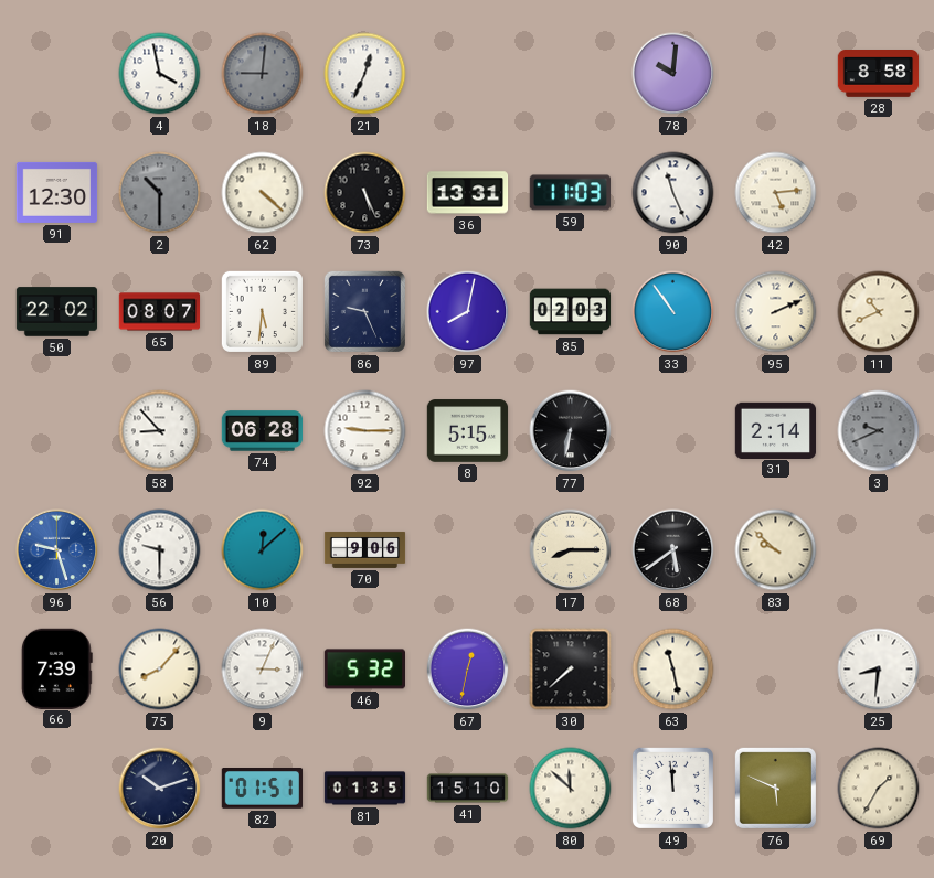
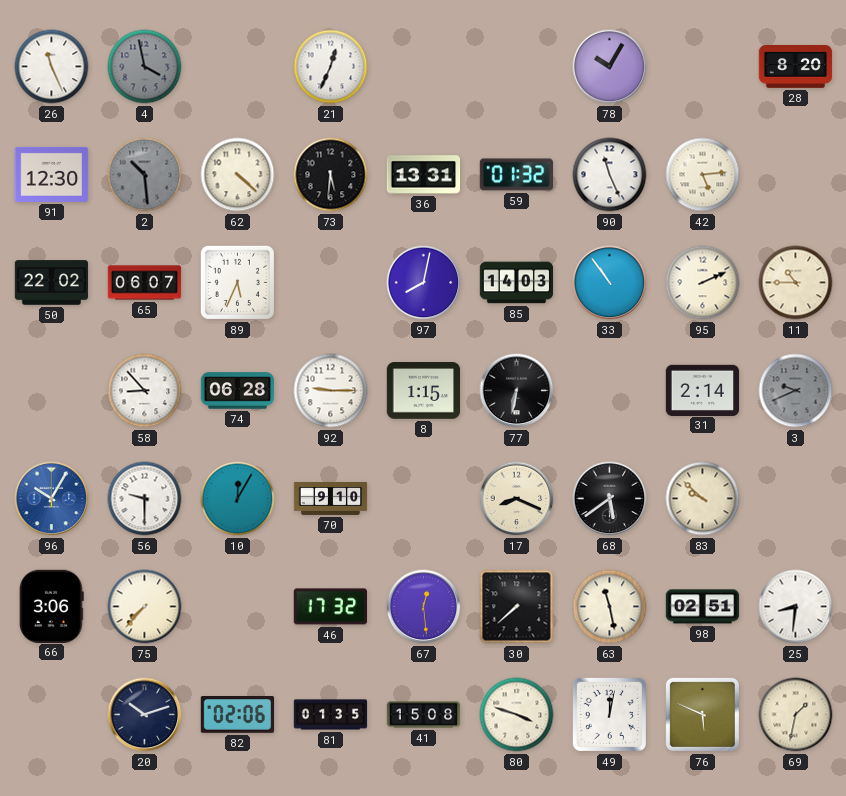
26: none -> 11:26 (52, 67)
4 dial: white -> grey (145, 67)
18: 9:01 -> none (263, 74)
78: 10:01 -> 10:05 (610, 67)
28: 8:58 -> 8:20 (796, 67)
2: 10:30 -> 10:29 (145, 175)
73: 5:26 -> 5:31 (331, 175)
59: 11:03 -> 01:32 (517, 175)
65: 08:07 -> 06:07 (145, 283)
89: 5:31 -> 5:34 (237, 282)
86: 9:26 -> none (364, 311)
85: 02:03 -> 14:03 (517, 283)
11: 10:41 -> 10:45 (796, 283)
8: 5:15 -> 1:15 (424, 391)
96: 9:27 -> 10:05 (52, 499)
10: 12:08 -> 12:05 (238, 499)
70: 9:06 -> 9:10 (331, 498)
17: 8:15 -> 8:19 (517, 499)
66: 7:39 -> 3:06 (51, 606)
75: 8:07 -> 7:37 (145, 607)
9: 3:04 -> none (263, 670)
46: 5:32 -> 17:32 (330, 607)
67: 12:32 -> 12:29 (424, 607)
98: none -> 02:51 (703, 607)
82: 01:51 -> 02:06 (238, 715)
41: 15:10 -> 15:08 (424, 715)
80: 11:52 -> 3:48 (517, 715)
49: 11:59 -> 12:02 (609, 714)
69: 1:35 -> 1:32 (796, 715)
